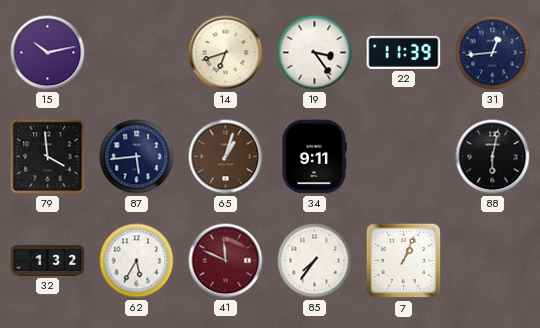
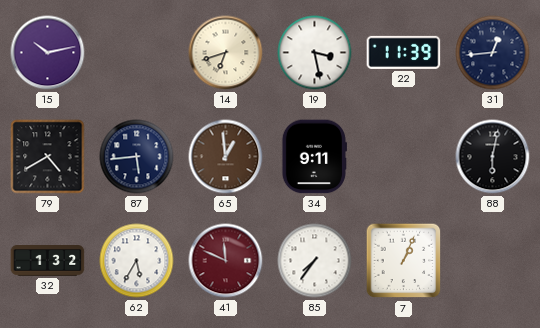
19: 3:24 -> 3:28 (315, 53)
79: 3:59 -> 4:40 (48, 157)
65: 1:03 -> 12:59 (226, 157)
